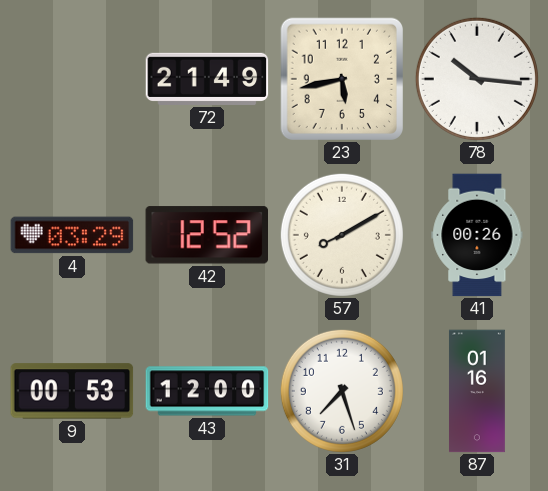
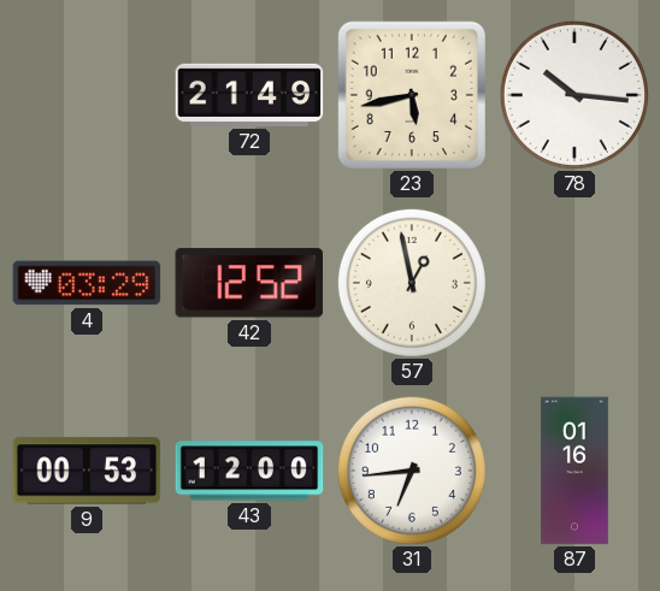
57: 8:10 -> 12:58 (412, 283)
41: 00:26 -> none (477, 235)
31: 7:27 -> 6:44 (412, 471)
